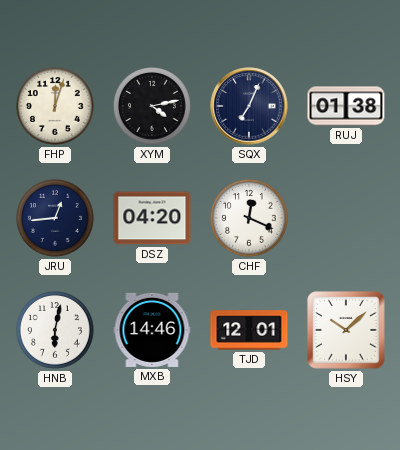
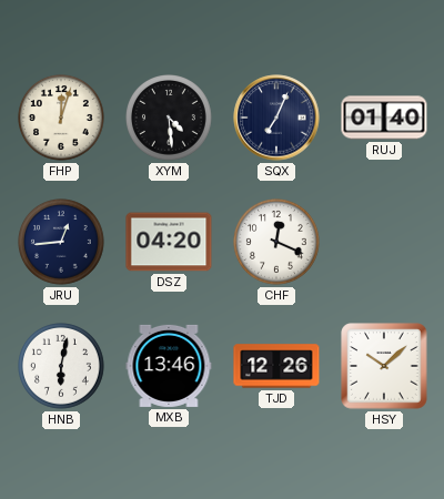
XYM: 4:13 -> 4:29 (170, 119)
RUJ: 01:38 -> 01:40 (384, 118)
MXB: 14:46 -> 13:46 (169, 366)
TJD: 12:01 -> 12:26 (276, 366)
